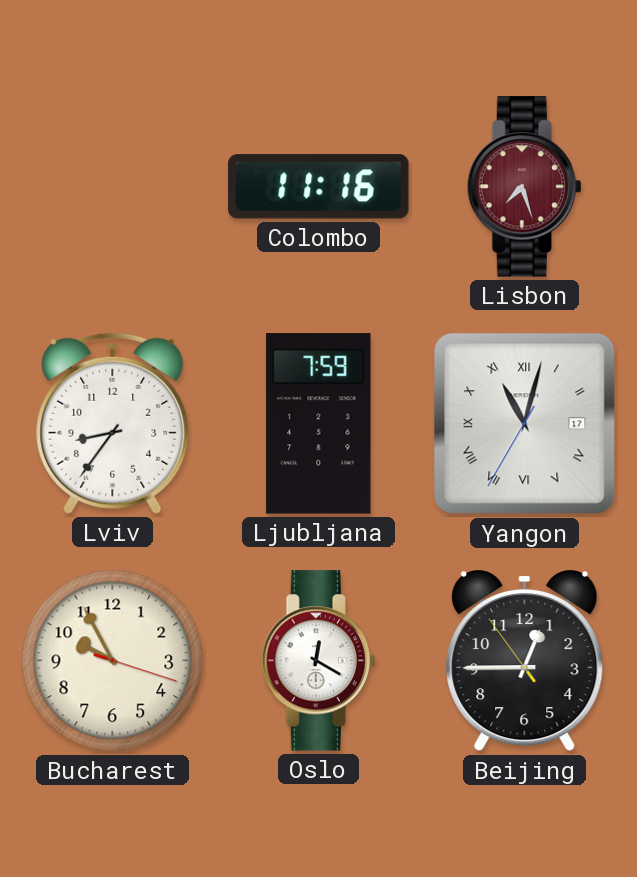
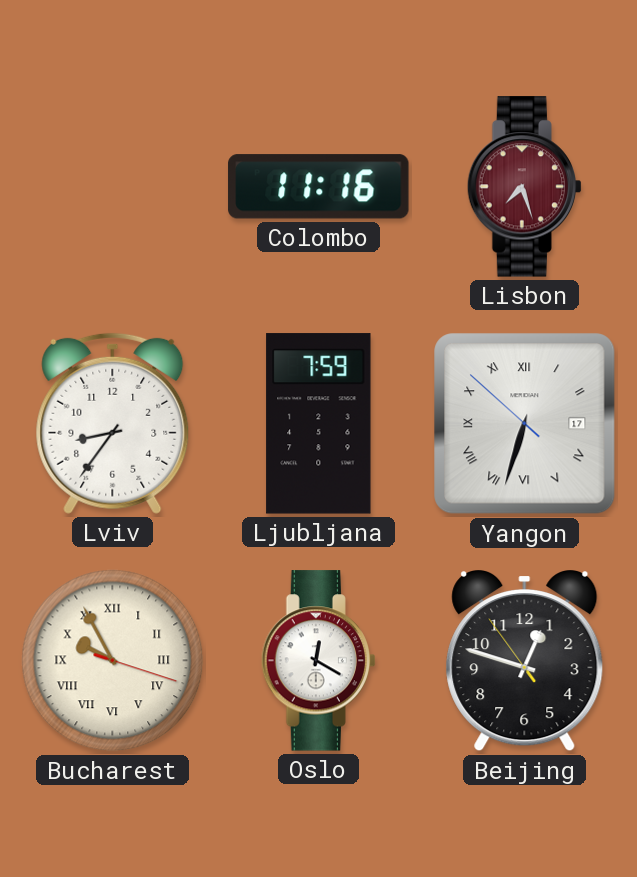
Yangon: 11:02 -> 6:32 (525, 424)
Bucharest numerals: Arabic -> Roman (113, 661)
Beijing: 12:44 -> 12:47 (525, 662)
